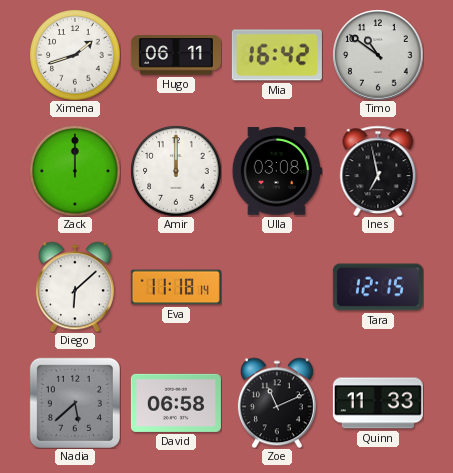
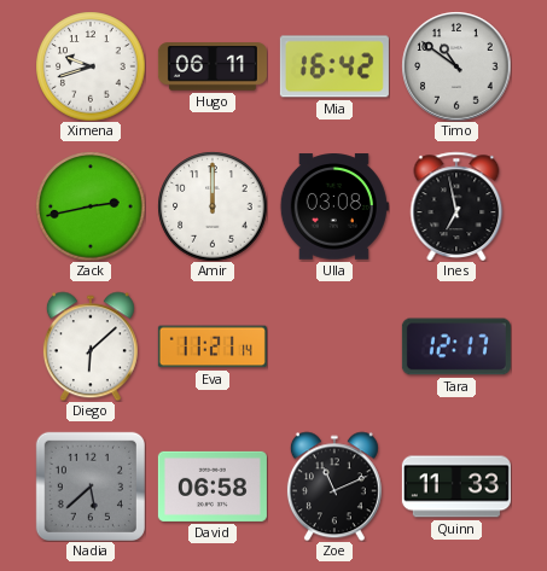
Ximena: 1:42 -> 9:42 (91, 66)
Zack: 12:00 -> 2:43 (91, 206)
Eva: 11:18 -> 11:21 (213, 346)
Tara: 12:15 -> 12:17 (456, 346)
